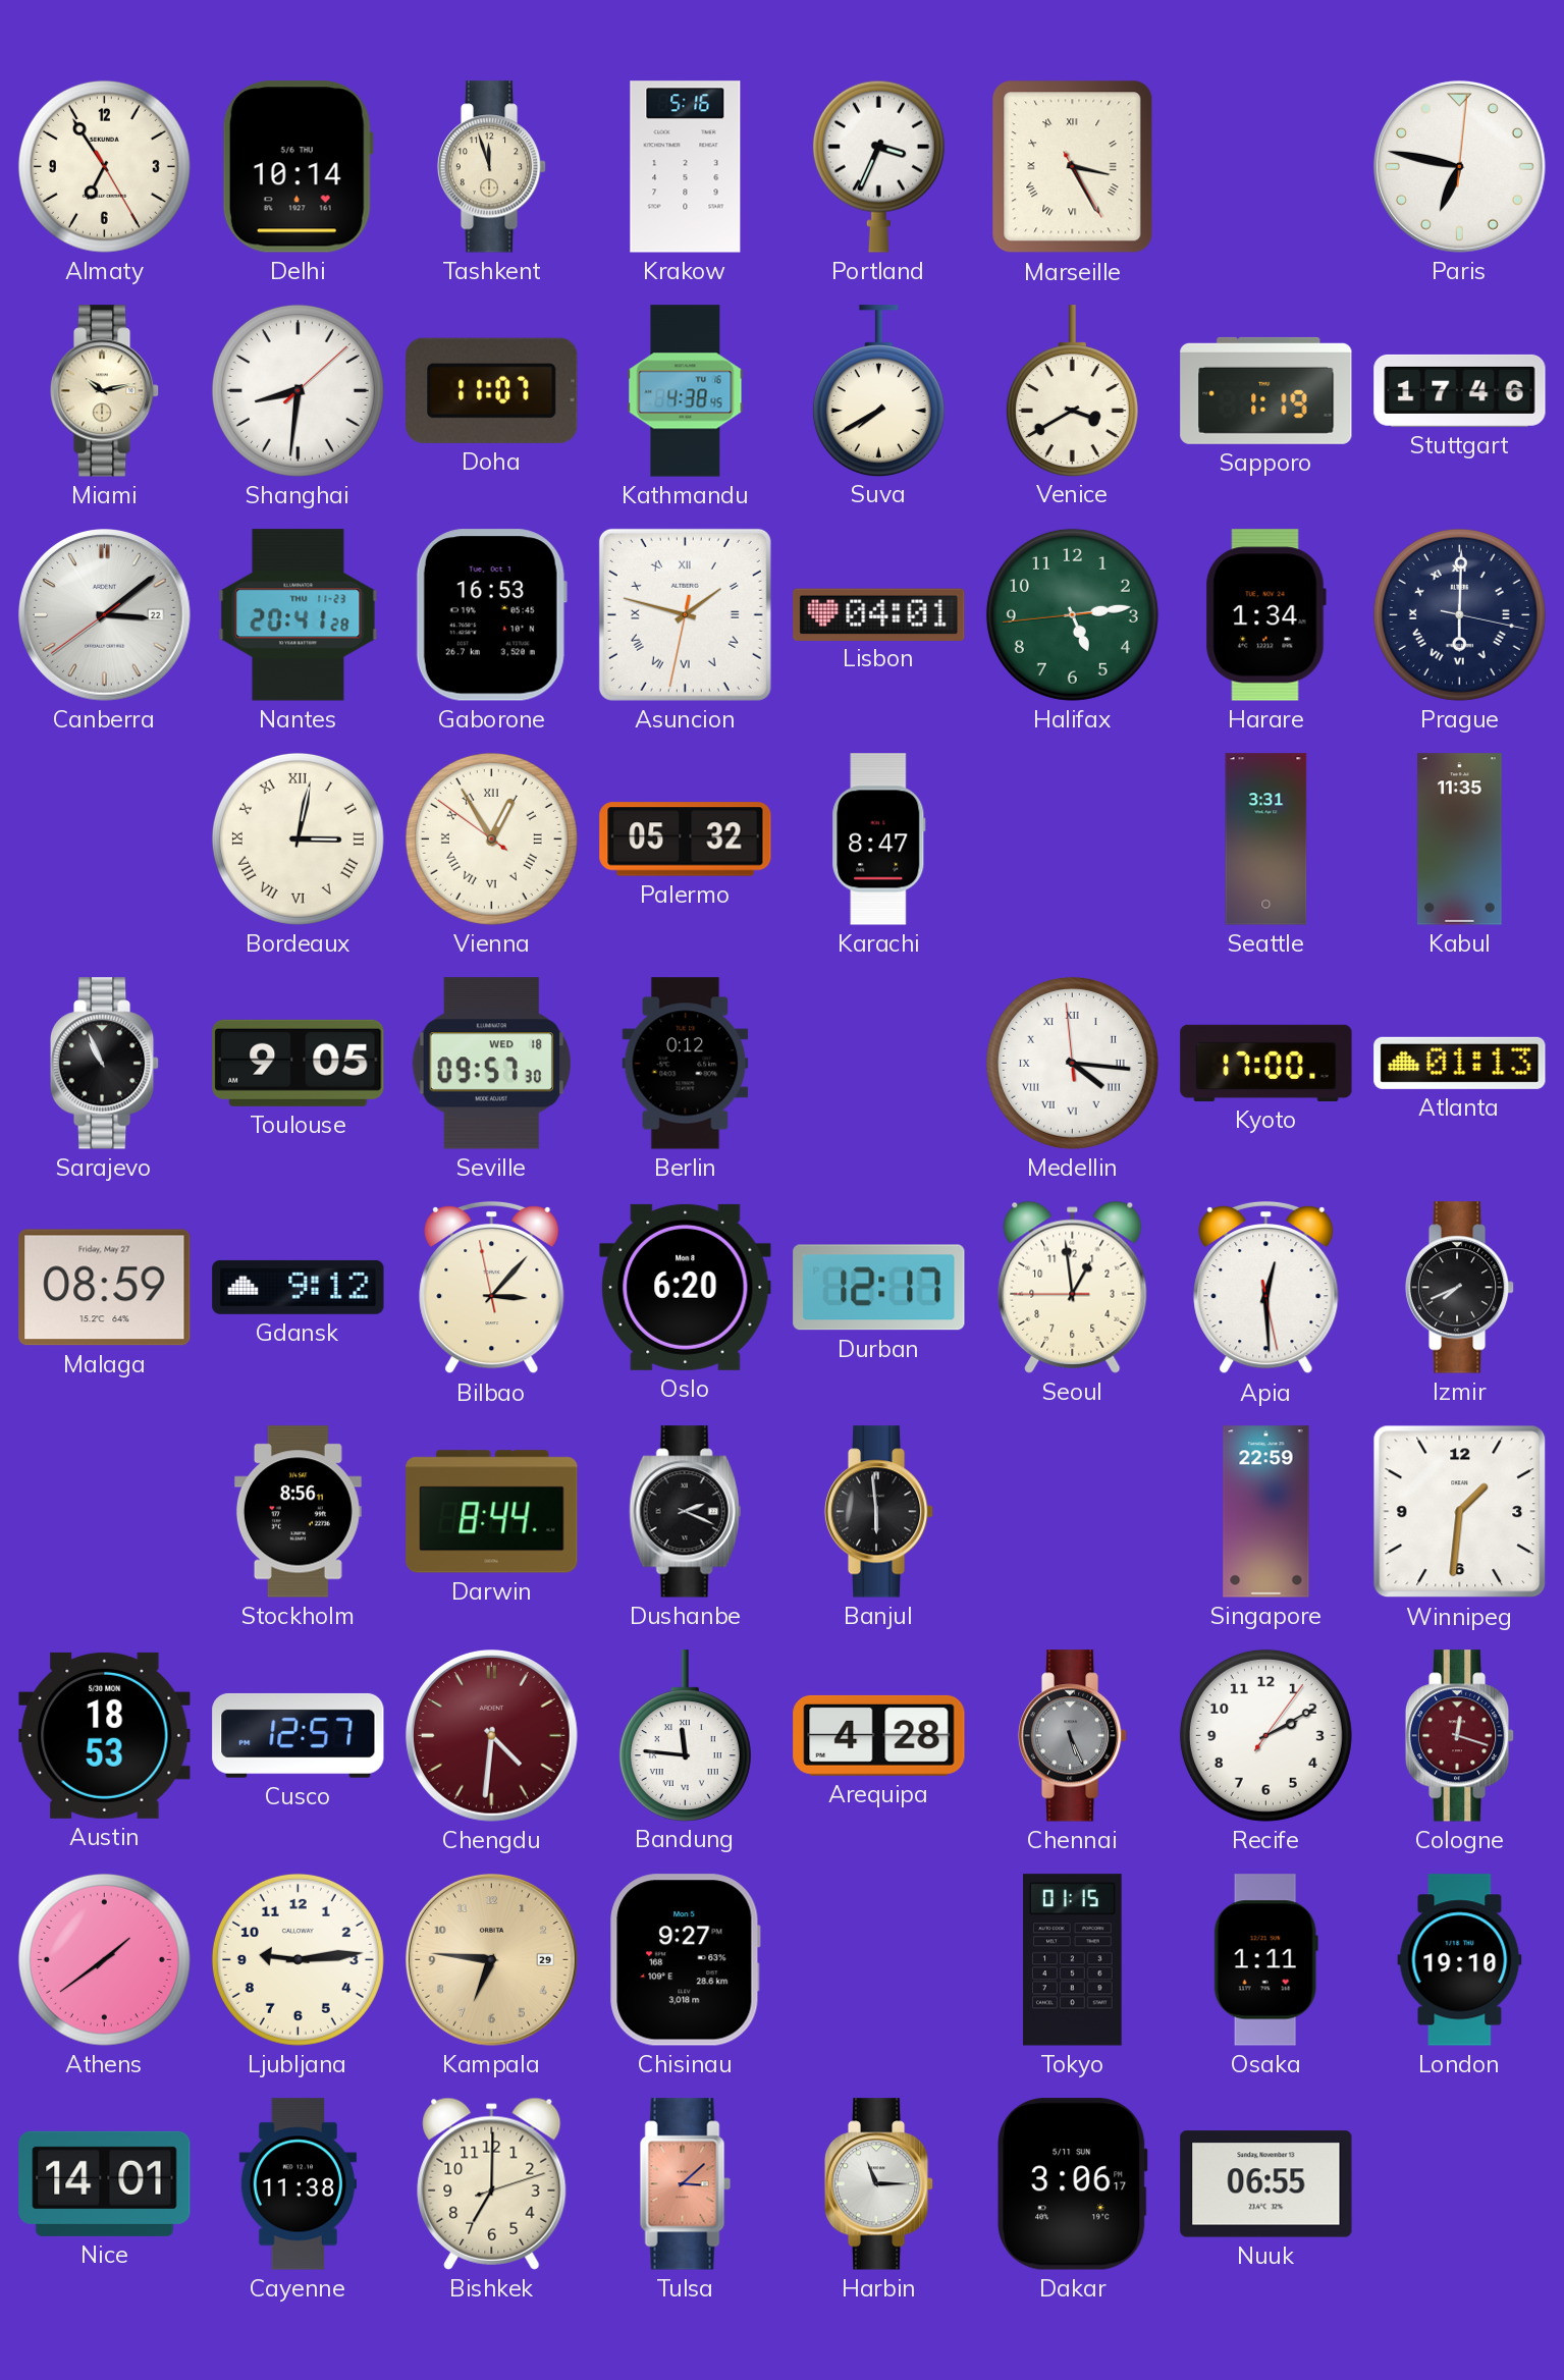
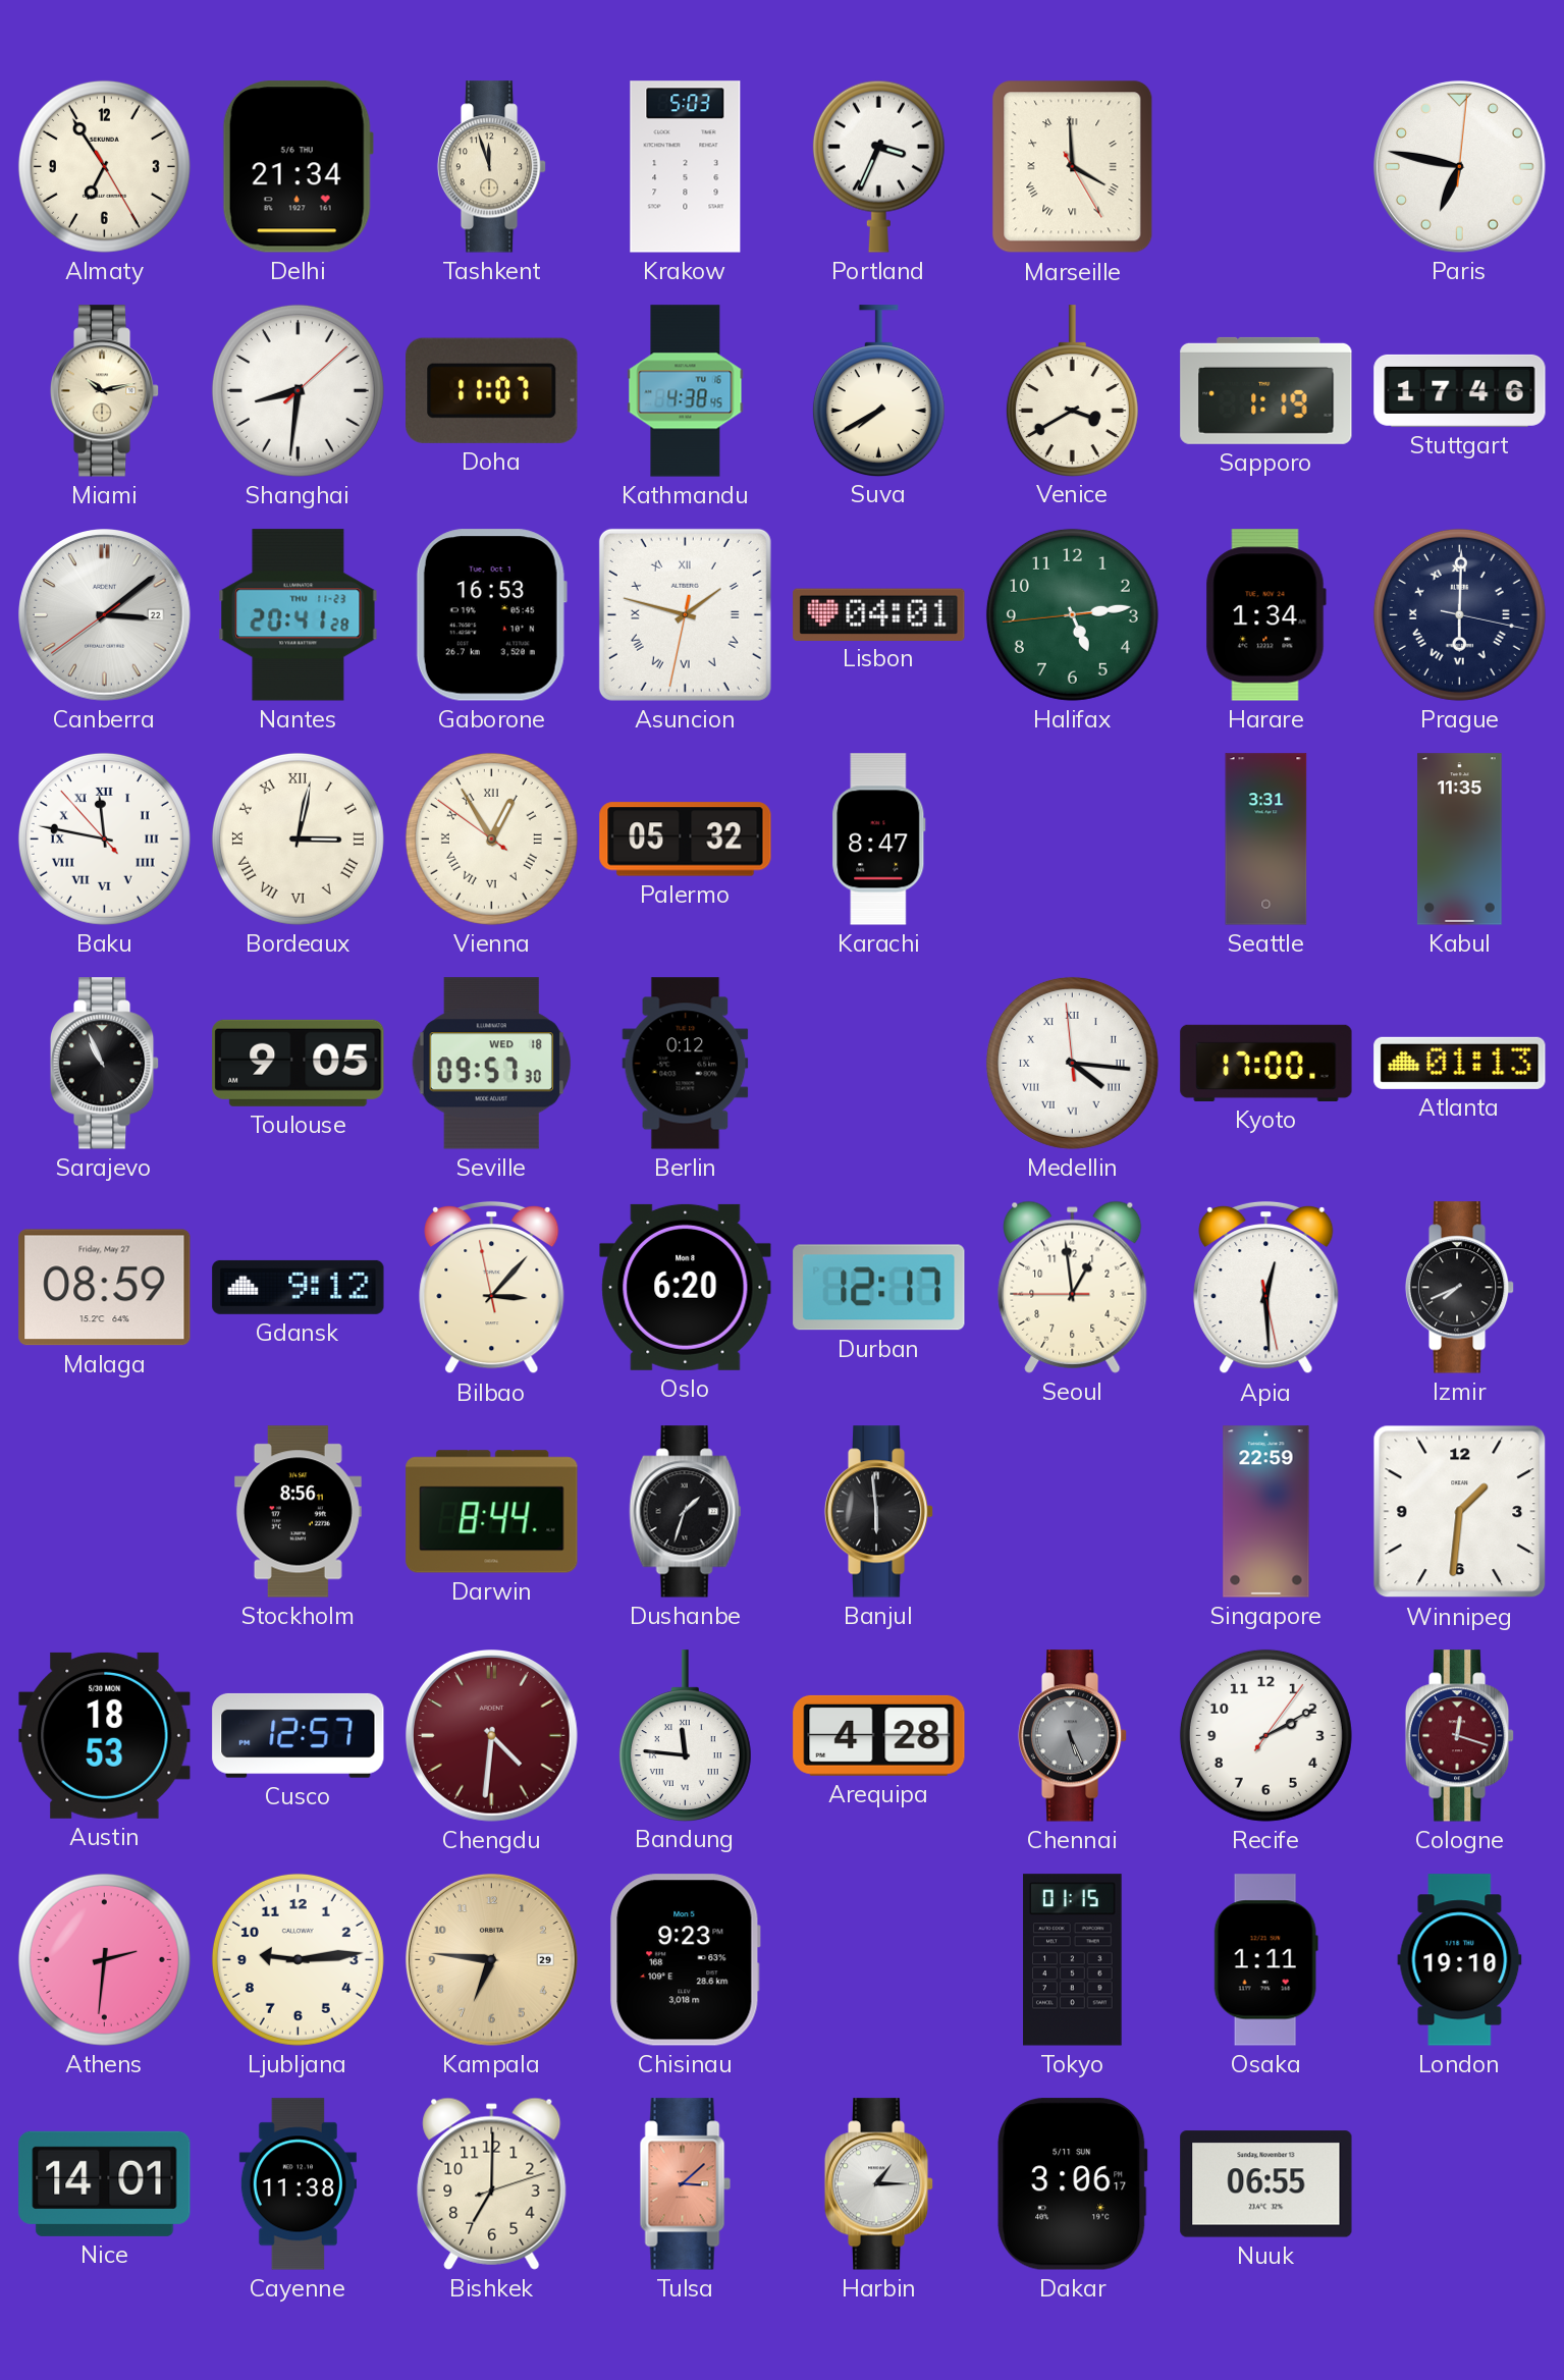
Delhi: 10:14 -> 21:34 (298, 167)
Krakow: 5:16 -> 5:03 (686, 167)
Marseille: 3:25 -> 3:59 (1073, 167)
Baku: none -> 11:46 (104, 839)
Dushanbe: 2:19 -> 1:33 (686, 1512)
Athens: 1:39 -> 2:31 (104, 1959)
Chisinau: 9:27 -> 9:23 (686, 1960)
Harbin: 11:15 -> 1:15 (879, 2184)
